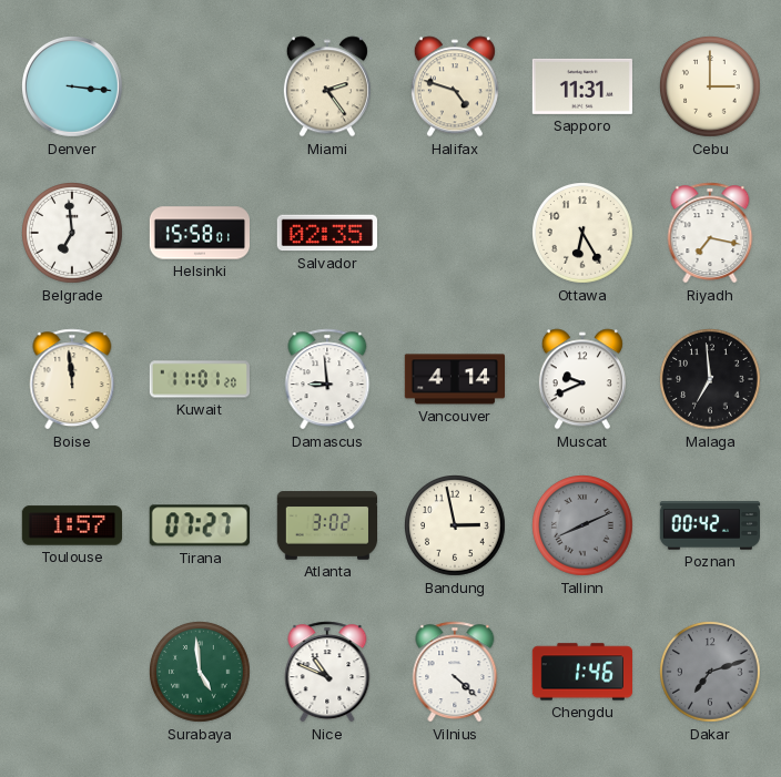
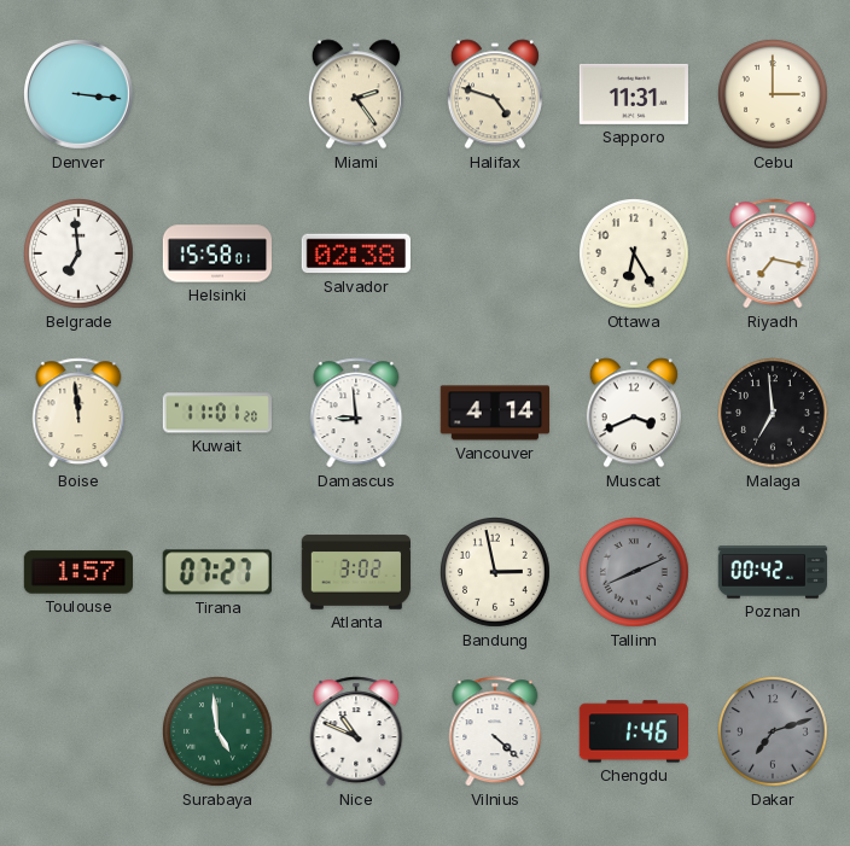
Salvador: 02:35 -> 02:38 (356, 253)
Muscat: 9:41 -> 3:41 (634, 413)
